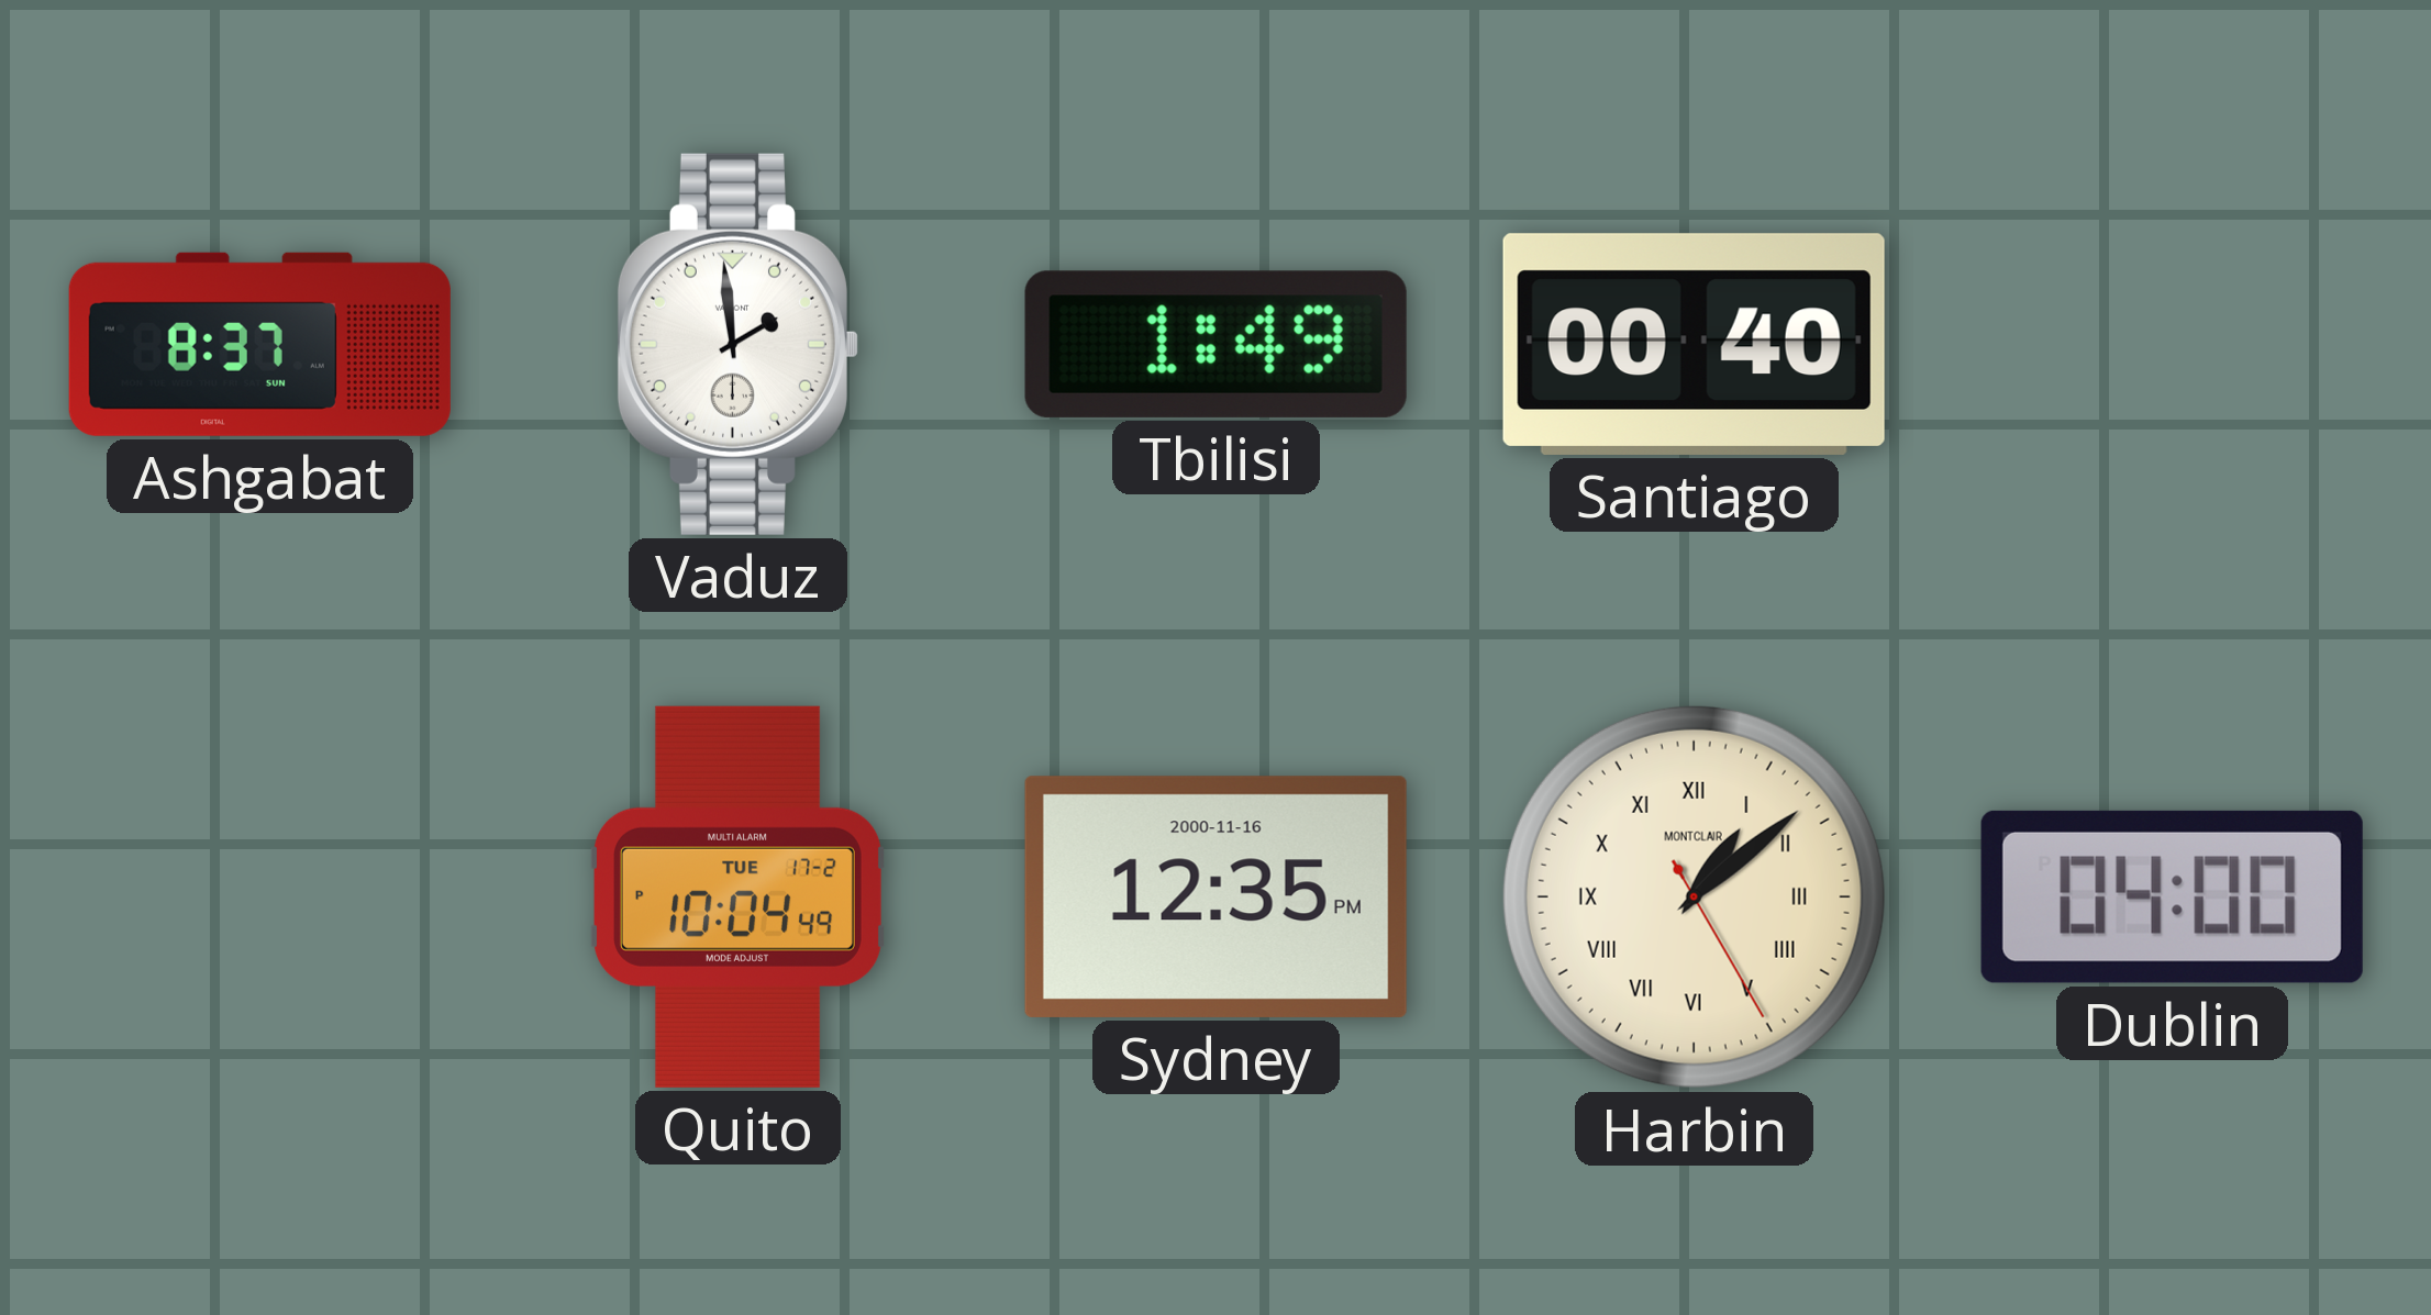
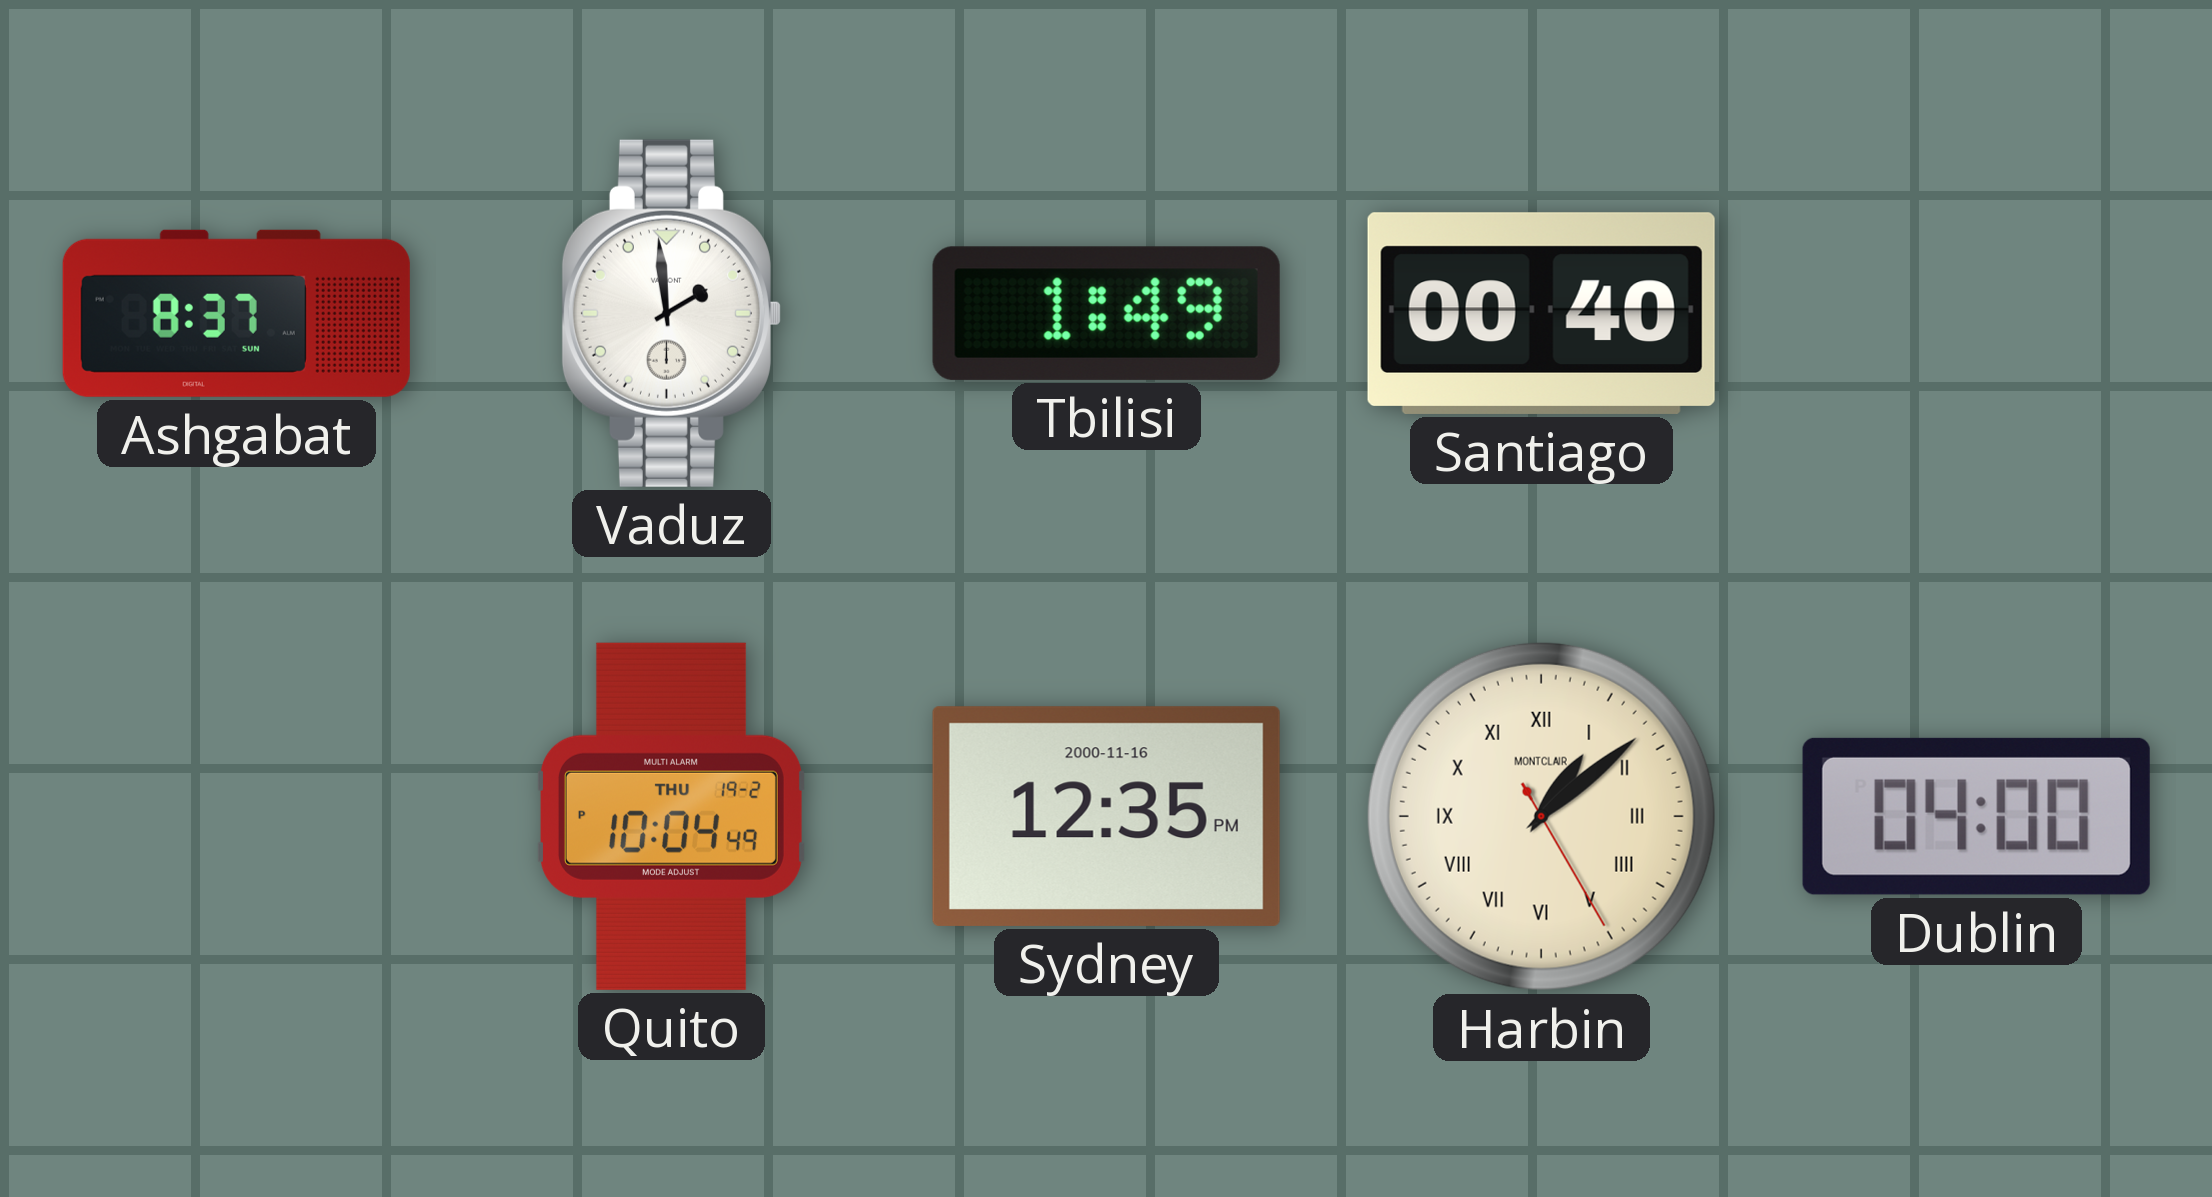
Quito date: TUE 17-2 -> THU 19-2 (671, 816)
